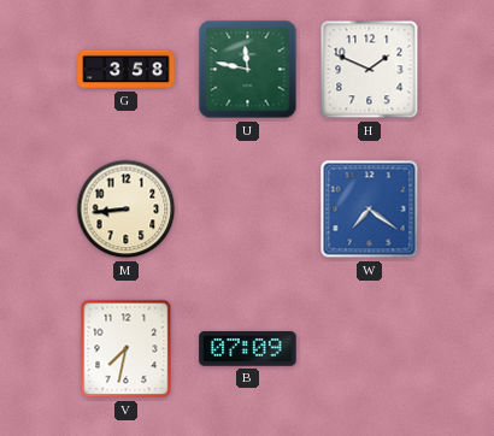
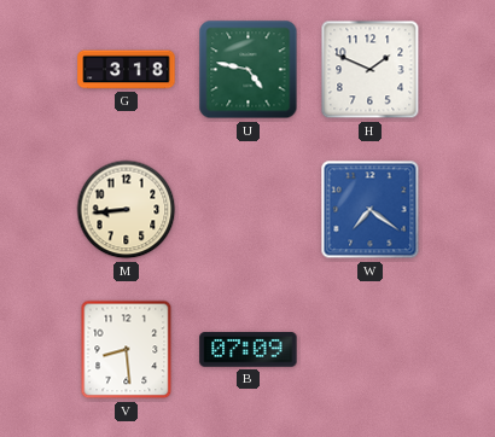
G: 3:58 -> 3:18 (127, 70)
U: 11:47 -> 4:47 (249, 70)
V: 7:32 -> 8:29 (127, 350)
